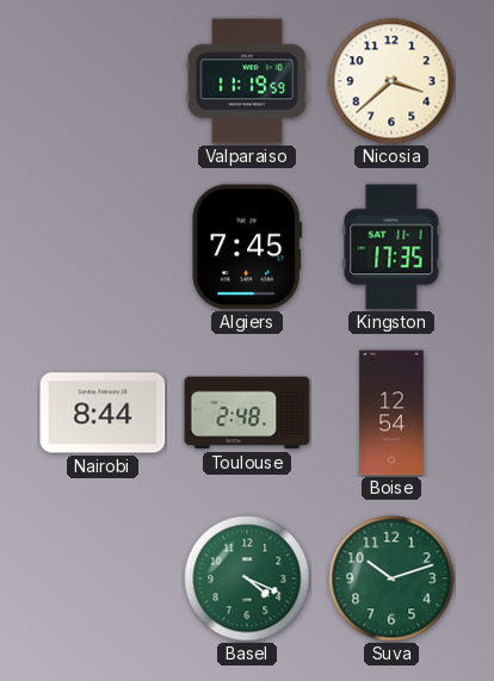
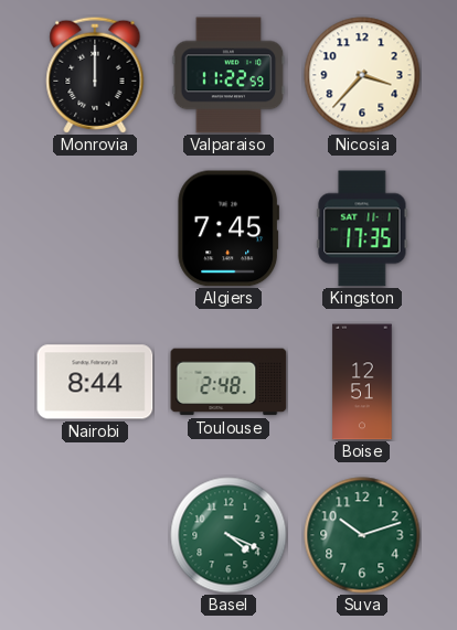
Monrovia: none -> 12:00 (95, 75)
Valparaiso: 11:19 -> 11:22 (228, 75)
Nicosia: 3:38 -> 3:37 (362, 75)
Boise: 12:54 -> 12:51 (362, 382)
